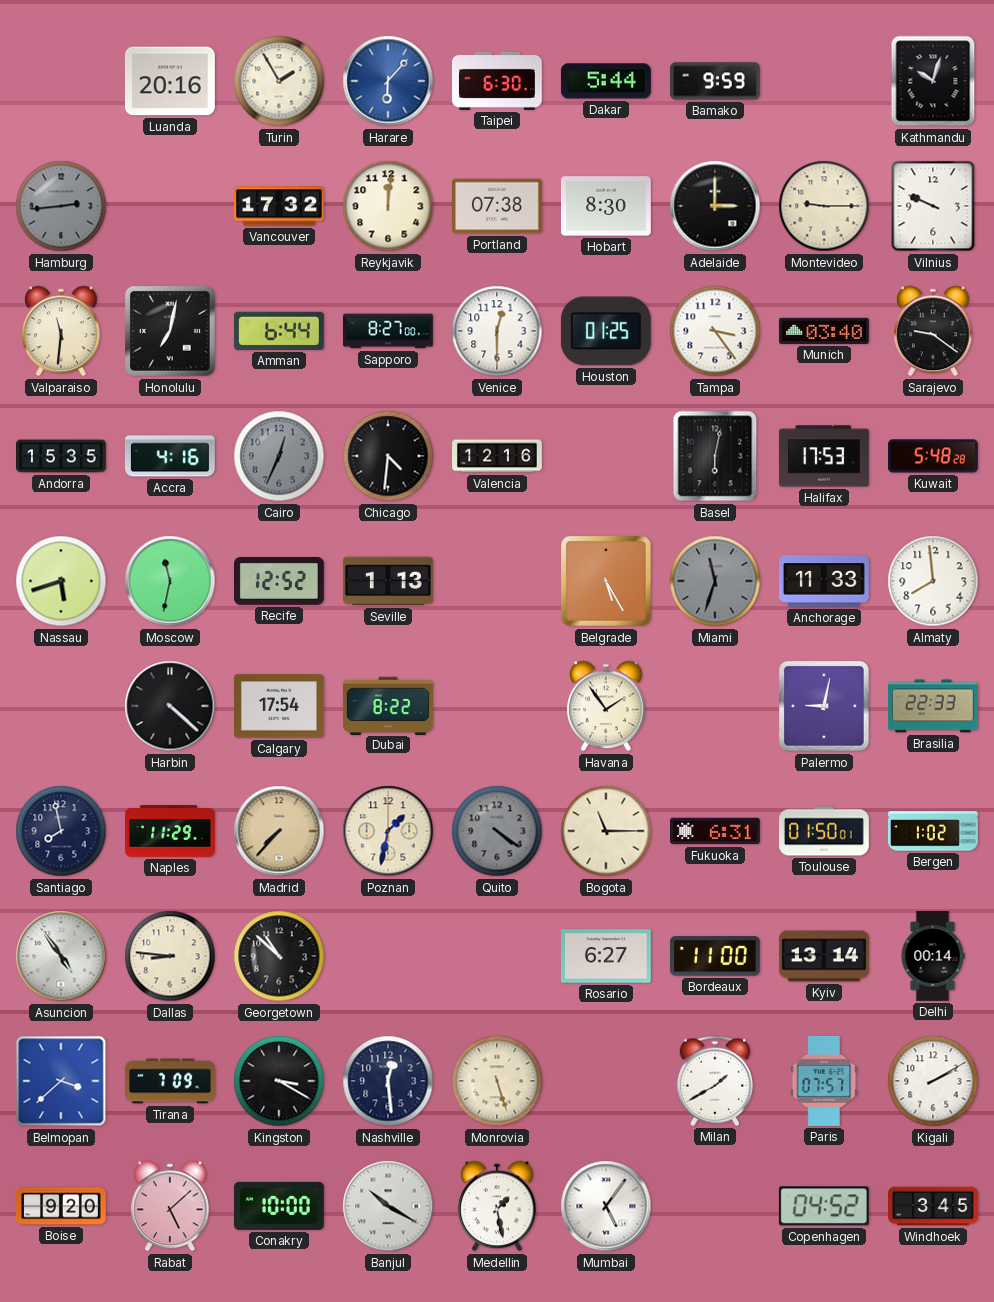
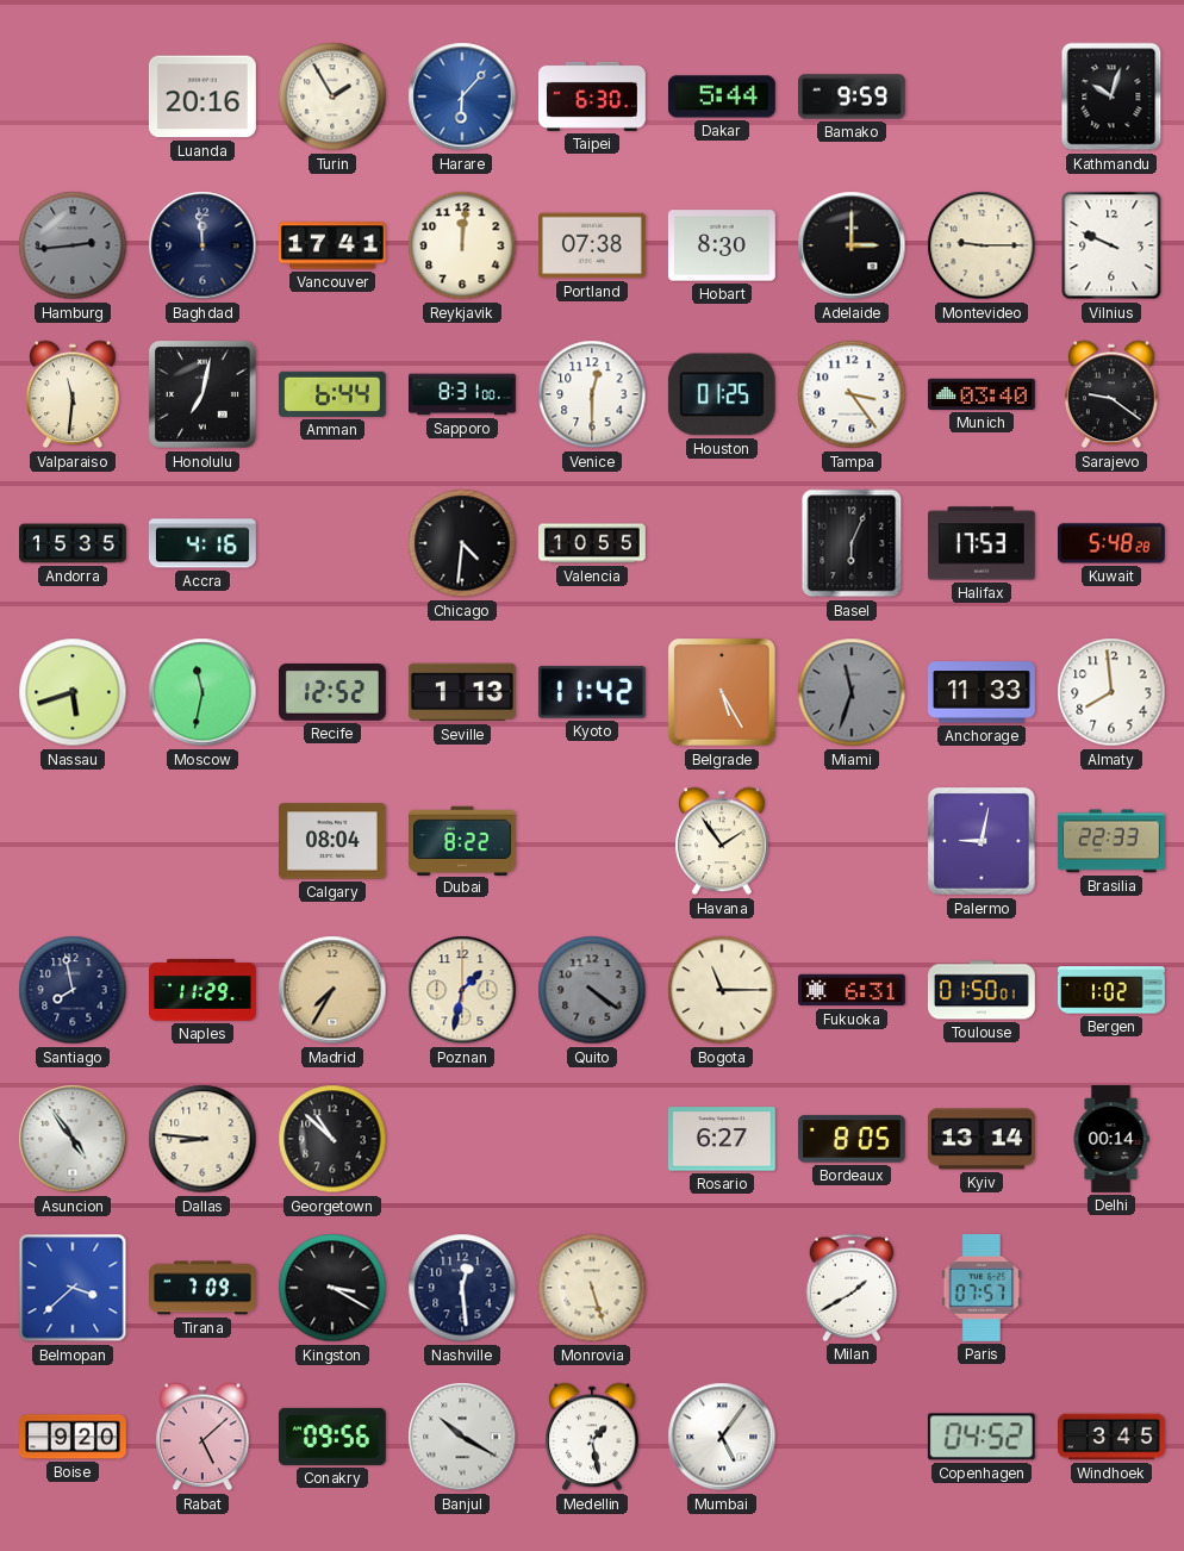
Baghdad: none -> 11:59 (202, 245)
Vancouver: 17:32 -> 17:41 (332, 245)
Sapporo: 8:27 -> 8:31 (463, 394)
Cairo: 12:34 -> none (279, 456)
Valencia: 12:16 -> 10:55 (592, 543)
Basel: 6:02 -> 6:04 (852, 543)
Kyoto: none -> 11:42 (592, 692)
Harbin: 4:22 -> none (170, 706)
Calgary: 17:54 -> 08:04 (334, 841)
Madrid: 7:37 -> 7:35 (332, 990)
Bordeaux: 11:00 -> 8:05 (852, 1139)
Kigali: 2:10 -> none (933, 1081)
Conakry: 10:00 -> 09:56 (332, 1437)
